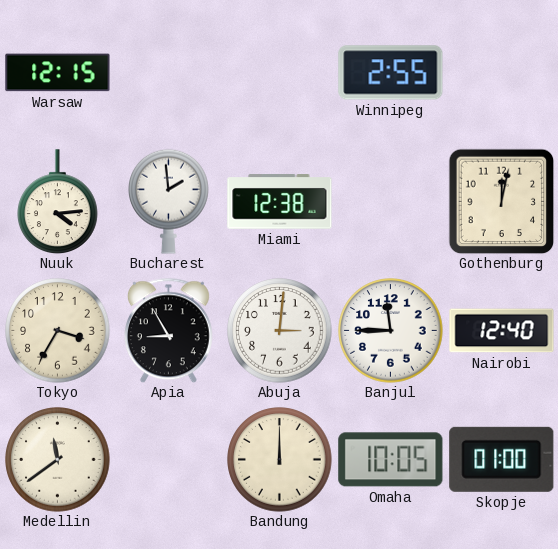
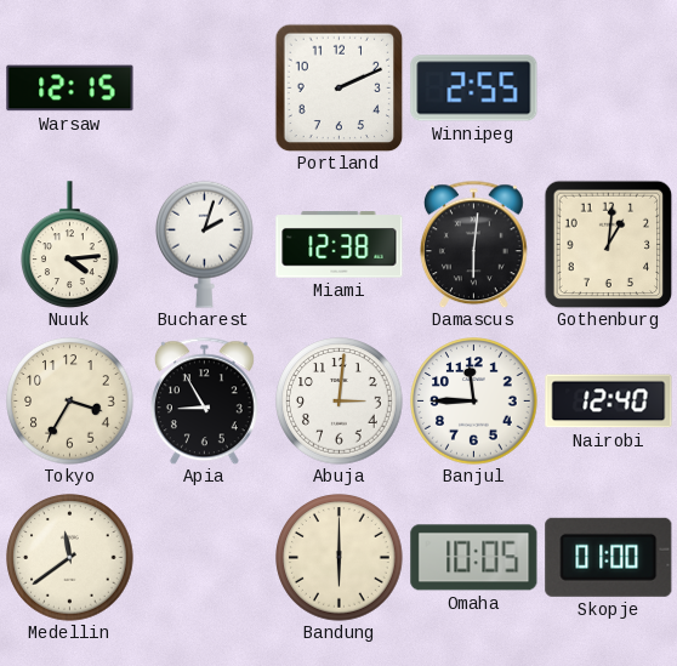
Portland: none -> 2:11 (338, 87)
Bucharest: 1:59 -> 2:03 (205, 244)
Damascus: none -> 6:01 (473, 244)
Gothenburg: 12:02 -> 1:01 (608, 244)
Bandung: 12:00 -> 6:00 (340, 558)
